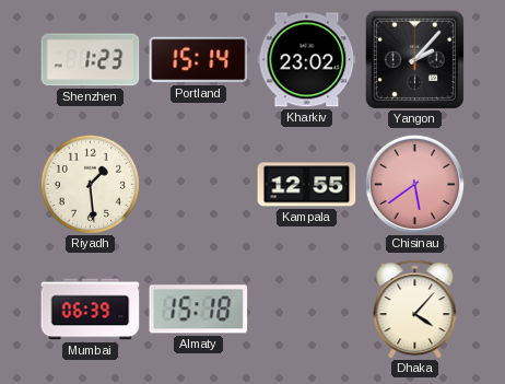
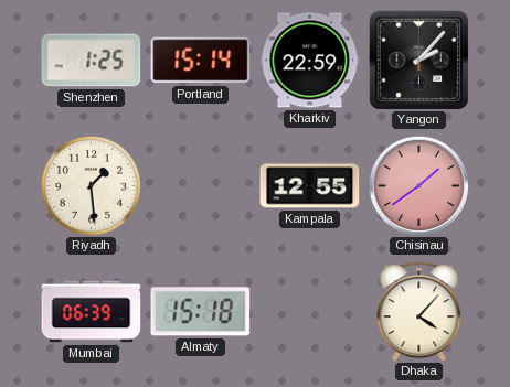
Shenzhen: 1:23 -> 1:25 (92, 61)
Kharkiv: 23:02 -> 22:59 (310, 61)
Chisinau: 5:39 -> 1:39 (418, 185)
